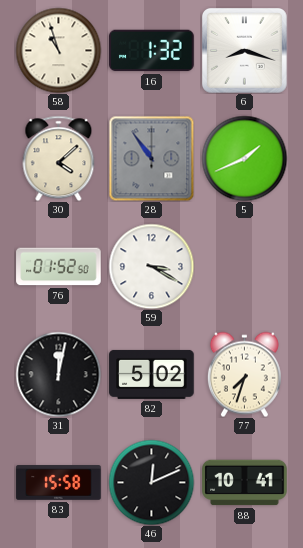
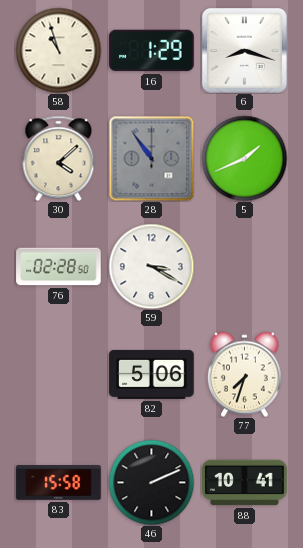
16: 1:32 -> 1:29 (152, 51)
76: 01:52 -> 02:28 (59, 267)
31: 12:02 -> none (58, 374)
82: 5:02 -> 5:06 (152, 374)
46: 12:11 -> 2:11 (151, 482)
